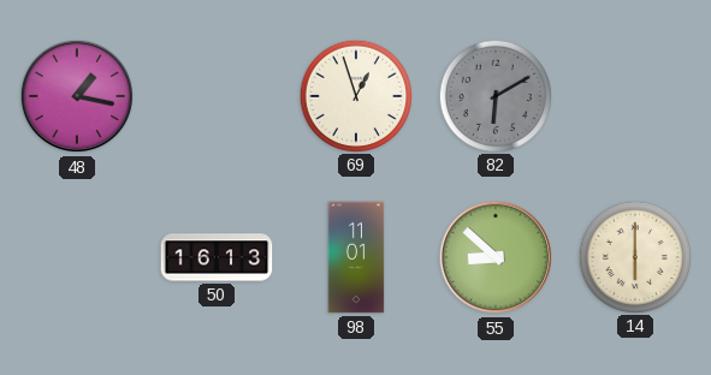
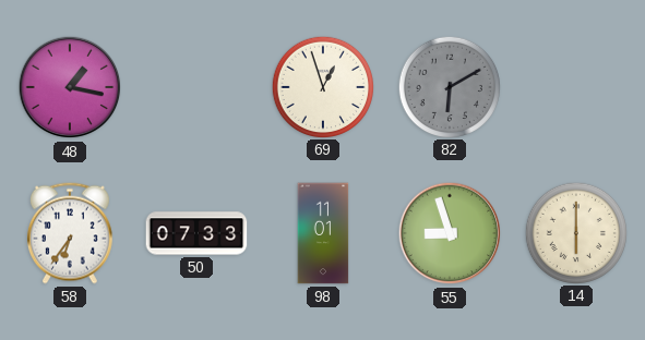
58: none -> 6:36 (70, 233)
50: 16:13 -> 07:33 (196, 233)
55: 8:52 -> 8:57 (450, 233)
